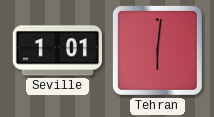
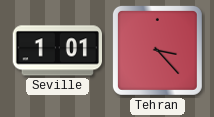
Tehran: 6:01 -> 3:23 (157, 50)
